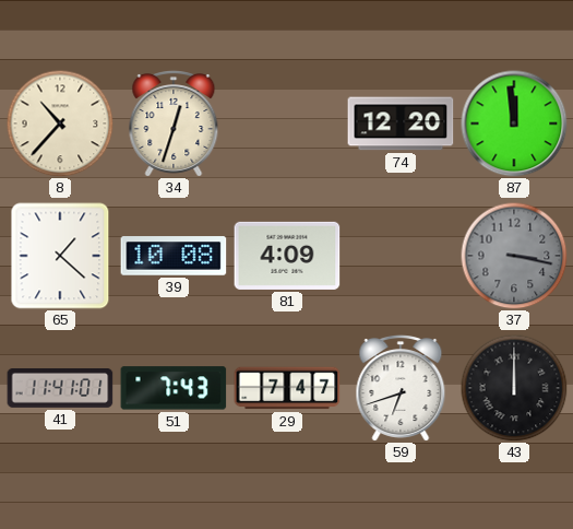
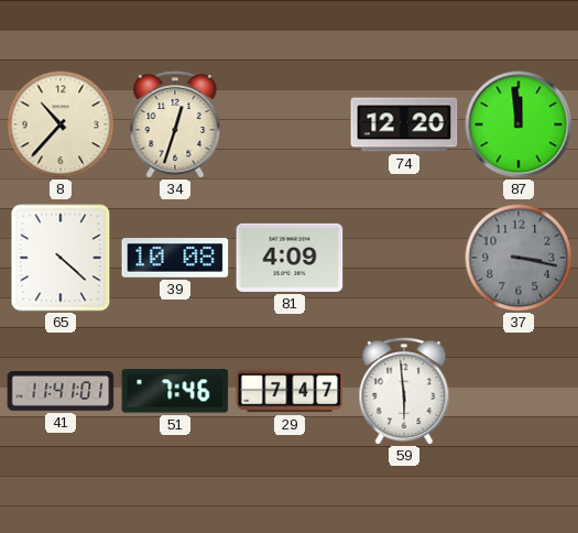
65: 1:22 -> 4:22 (61, 258)
51: 7:43 -> 7:46 (175, 391)
59: 6:42 -> 5:59 (404, 392)
43: 12:00 -> none (514, 388)
